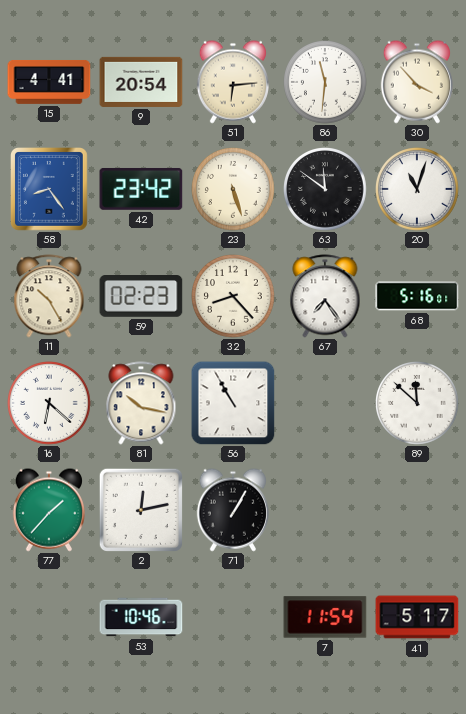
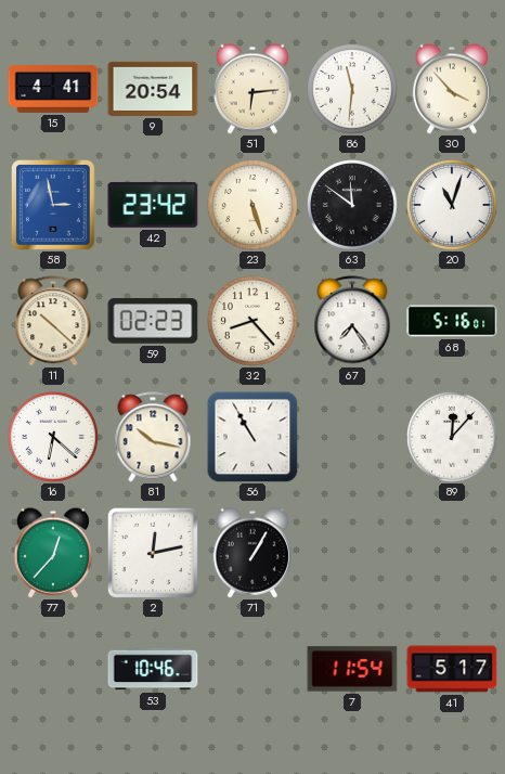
58: 8:24 -> 2:58 (54, 206)
11: 10:25 -> 10:22 (53, 321)
89: 11:52 -> 12:07 (453, 438)
77: 1:37 -> 12:37 (53, 553)
